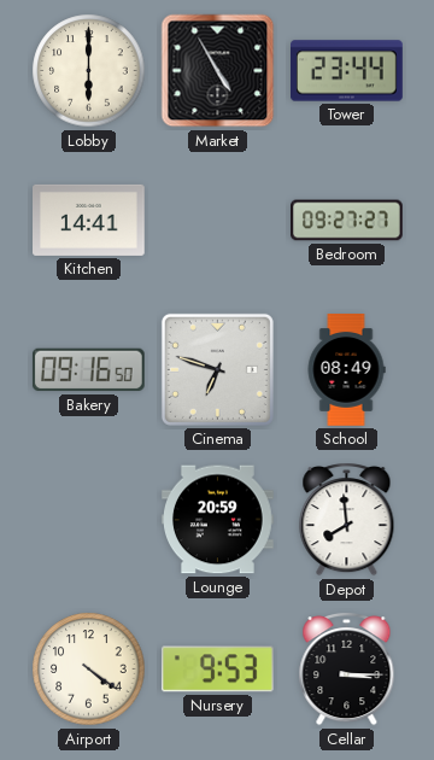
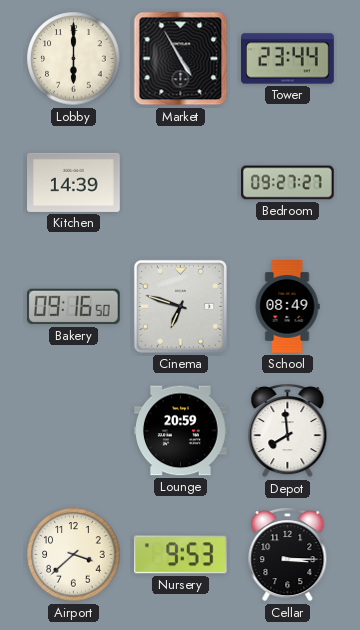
Kitchen: 14:41 -> 14:39 (74, 182)
Airport: 4:21 -> 3:38 (74, 555)
